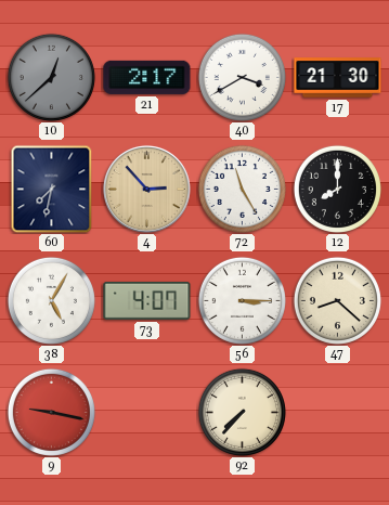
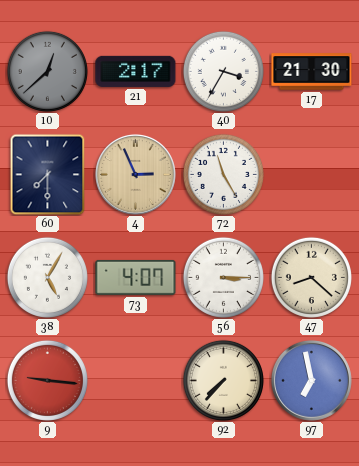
40: 3:40 -> 3:35 (223, 71)
60: 7:32 -> 7:30 (48, 174)
4: 2:53 -> 2:56 (135, 174)
12: 8:00 -> none (337, 189)
9: 9:17 -> 9:16 (47, 380)
97: none -> 6:58 (311, 380)
